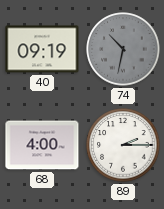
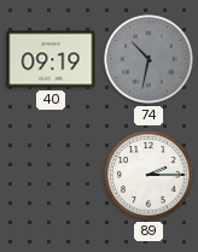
68: 4:00 -> none (42, 145)
